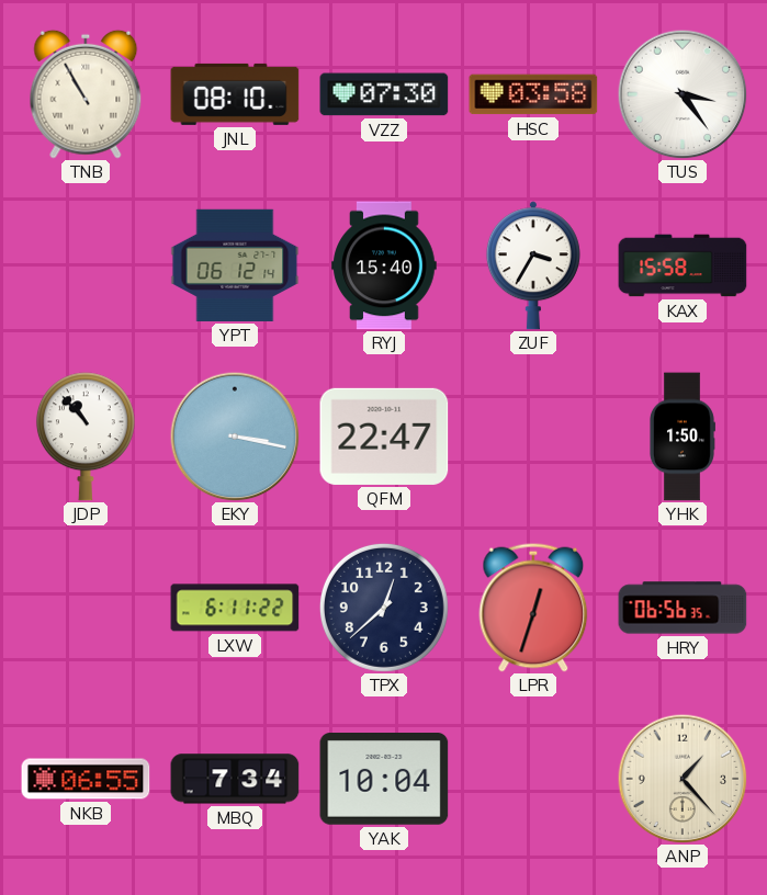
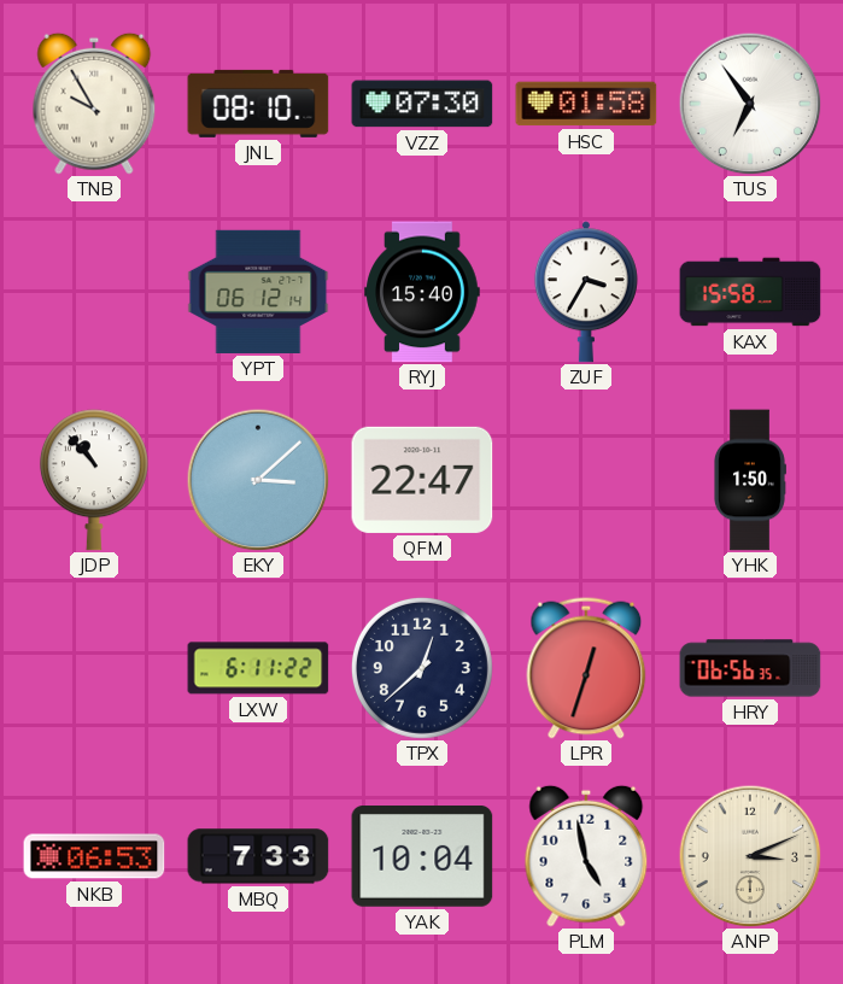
TNB: 10:55 -> 9:55 (94, 104)
HSC: 03:58 -> 01:58 (586, 104)
TUS: 3:24 -> 6:54 (750, 104)
EKY: 3:17 -> 3:08 (258, 480)
NKB: 06:55 -> 06:53 (94, 856)
MBQ: 7:34 -> 7:33 (258, 856)
PLM: none -> 4:58 (586, 856)
ANP: 1:23 -> 3:11 (750, 856)
